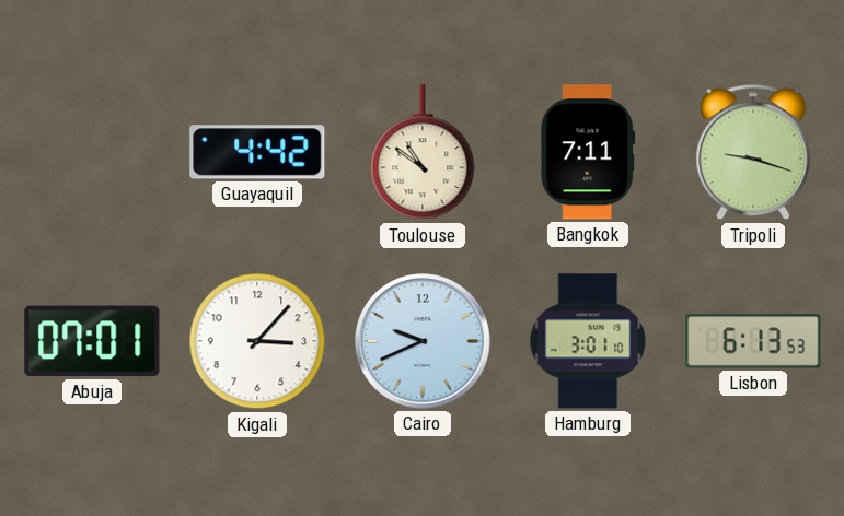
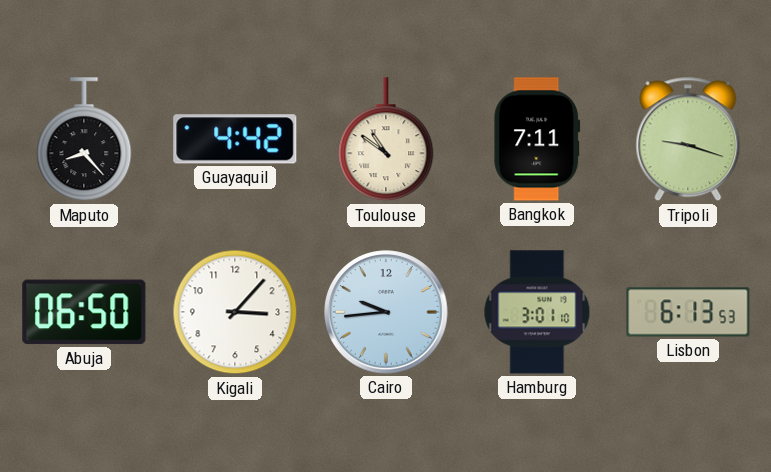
Maputo: none -> 8:23 (84, 140)
Abuja: 07:01 -> 06:50 (84, 312)
Cairo: 9:41 -> 9:44 (386, 312)
